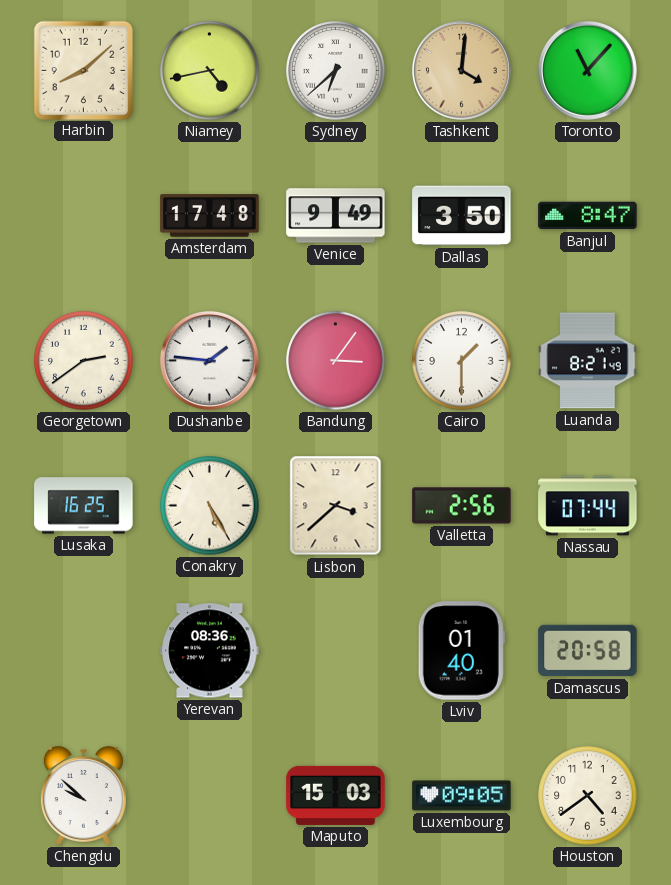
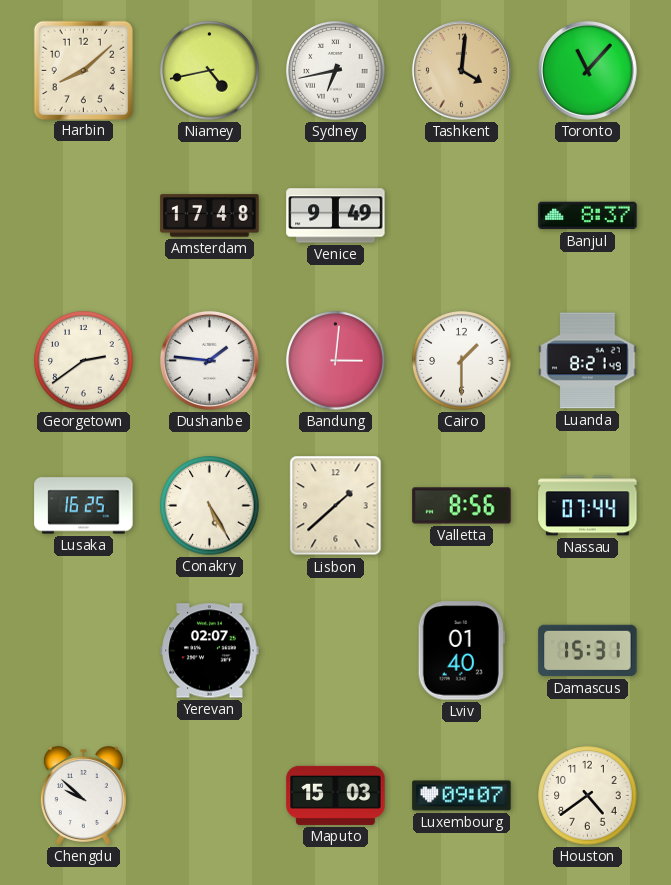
Sydney: 6:38 -> 6:43 (336, 71)
Dallas: 3:50 -> none (462, 216)
Banjul: 8:47 -> 8:37 (588, 216)
Bandung: 3:06 -> 3:01 (336, 361)
Lisbon: 3:38 -> 1:38 (336, 506)
Valletta: 2:56 -> 8:56 (462, 506)
Yerevan: 08:36 -> 02:07 (210, 651)
Damascus: 20:58 -> 15:31 (588, 651)
Luxembourg: 09:05 -> 09:07 (462, 796)
